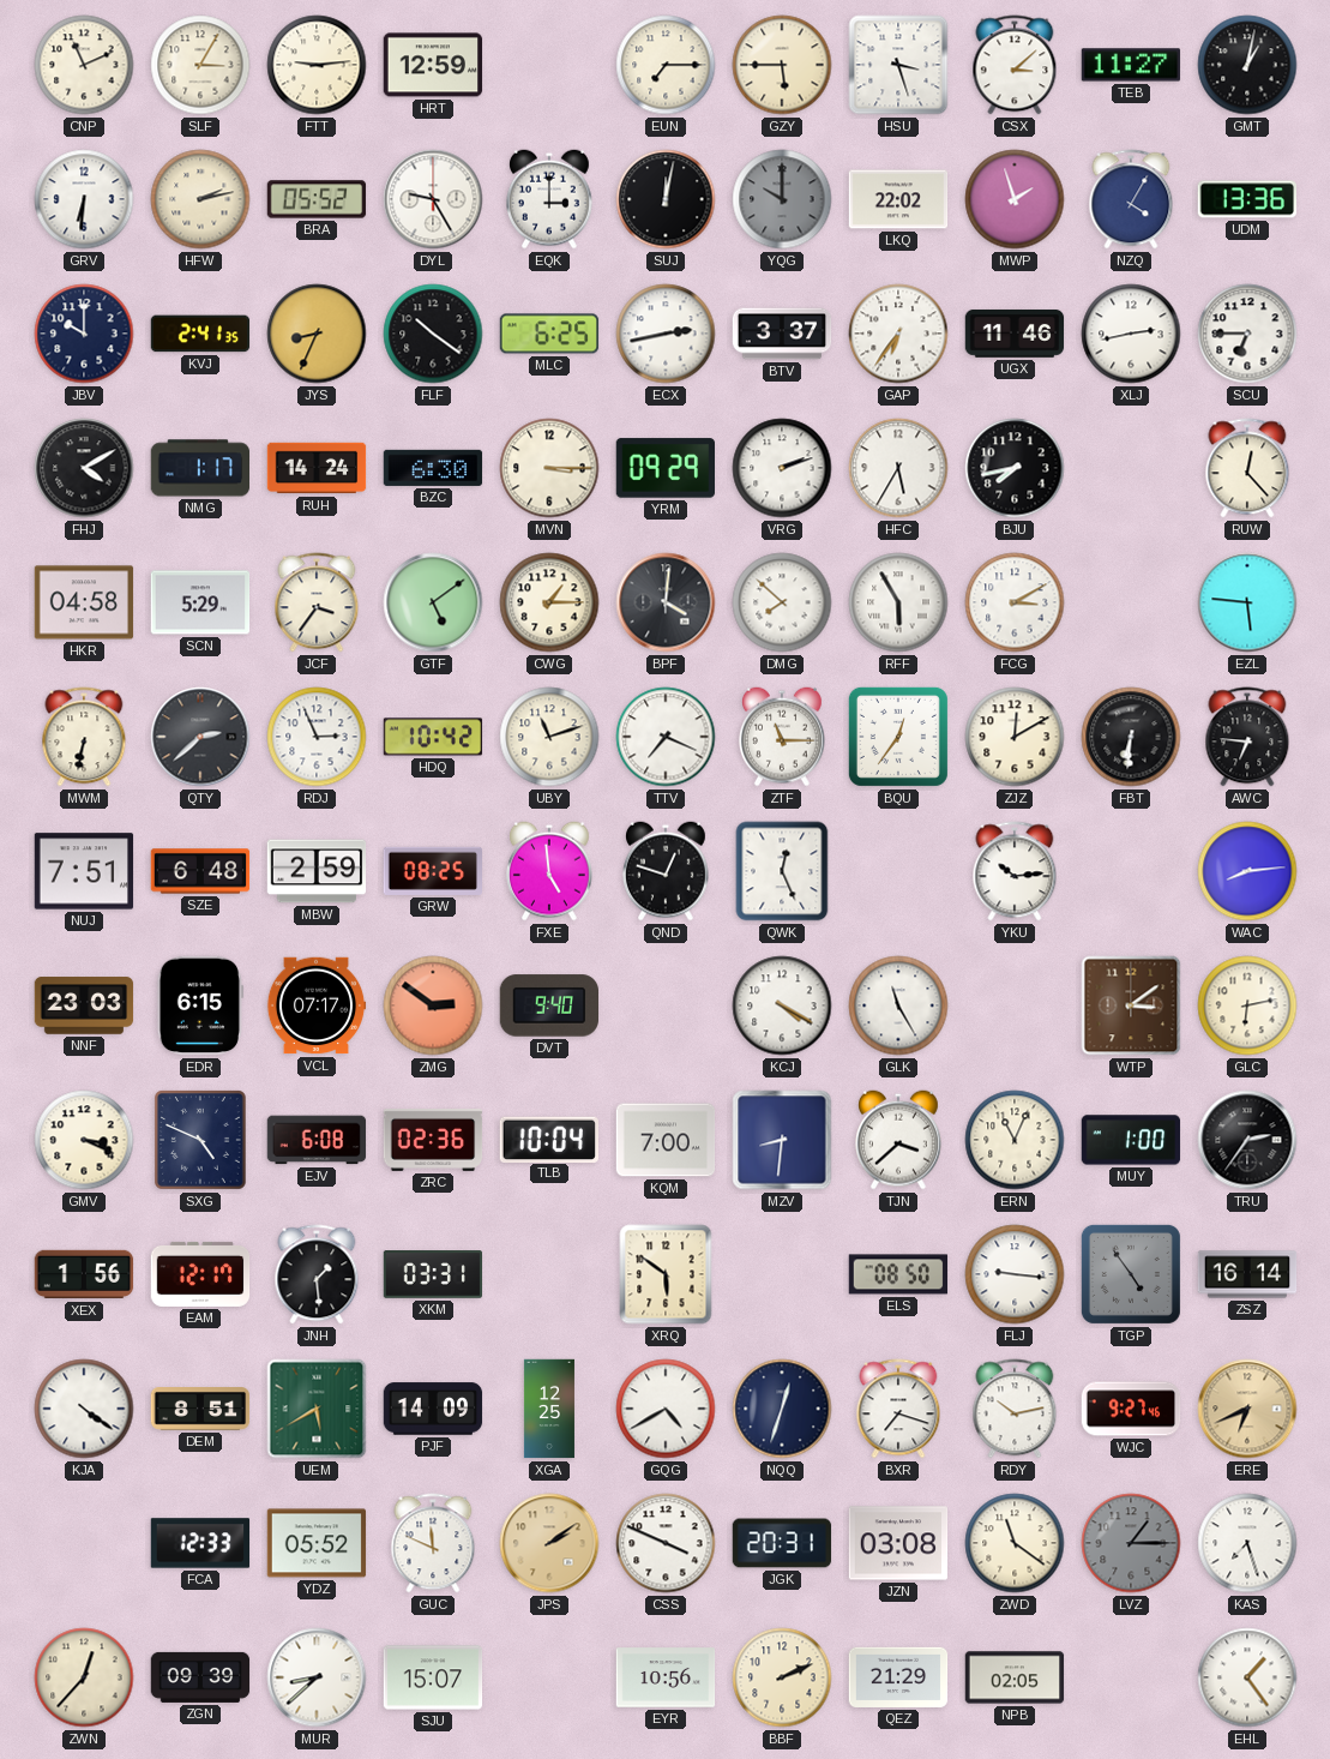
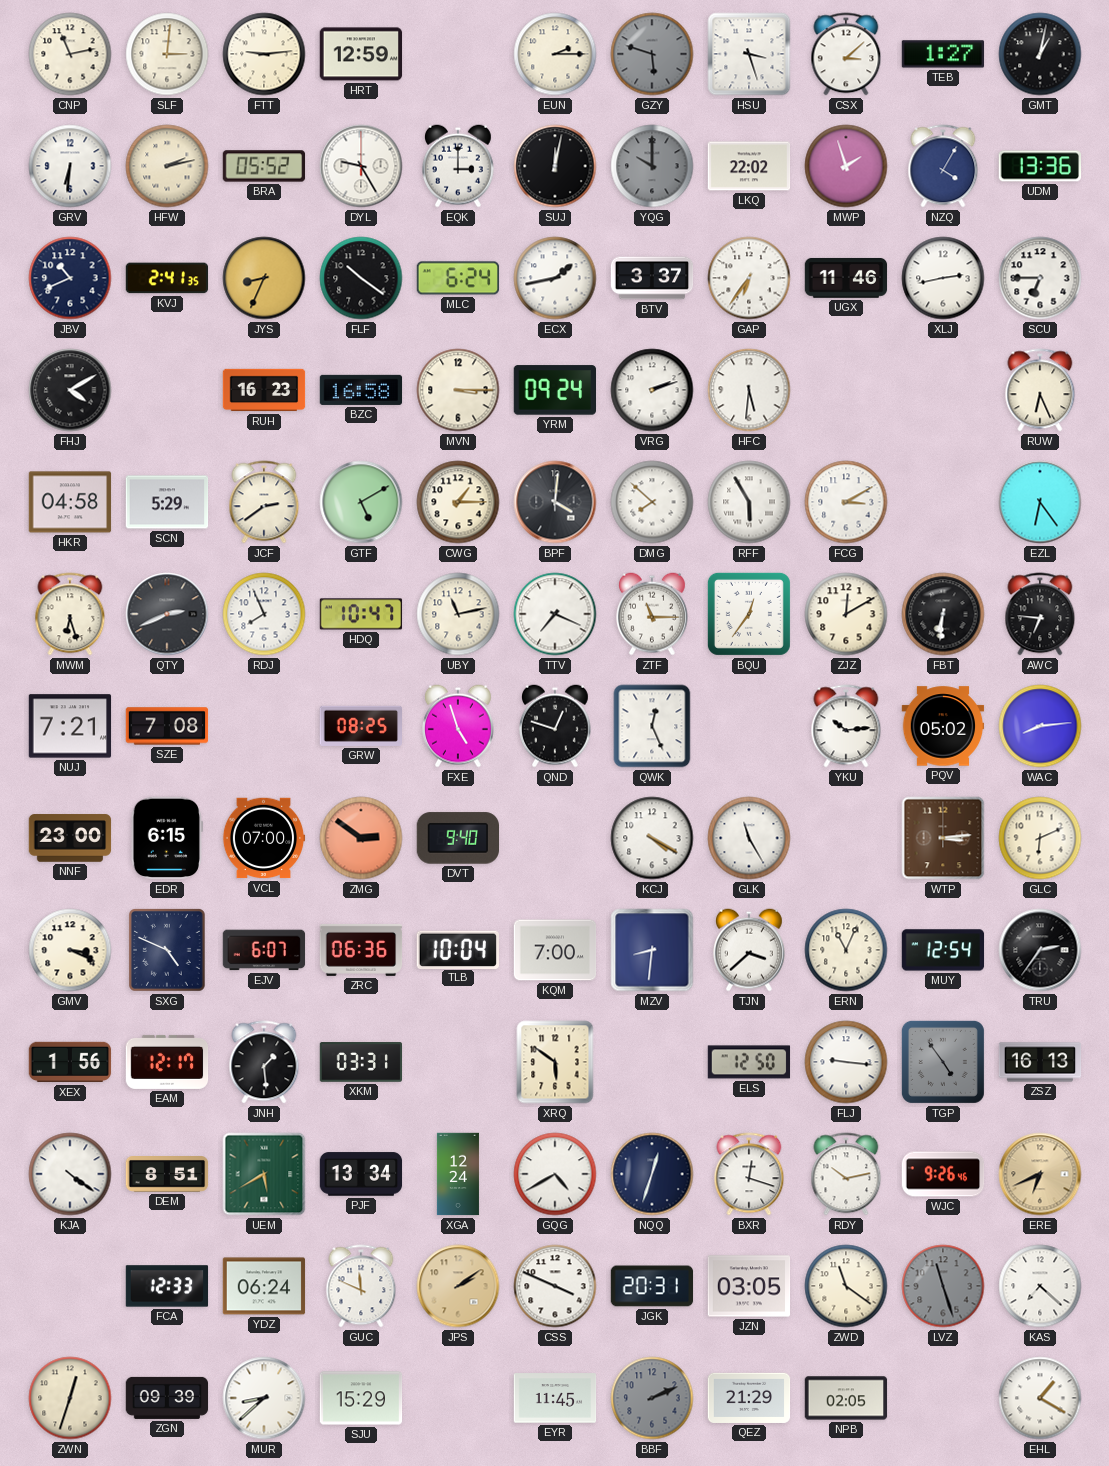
CNP: 11:11 -> 11:13 (70, 54)
SLF: 3:05 -> 3:01 (167, 54)
EUN: 7:15 -> 2:15 (555, 54)
GZY: 5:45 -> 5:48 (652, 54)
GZY dial: cream -> grey (652, 54)
TEB: 11:27 -> 1:27 (943, 54)
JBV: 10:00 -> 10:41 (70, 278)
MLC: 6:25 -> 6:24 (458, 278)
ECX: 2:43 -> 1:43 (555, 278)
NMG: 1:17 -> none (200, 468)
RUH: 14:24 -> 16:23 (264, 390)
BZC: 6:30 -> 16:58 (361, 390)
YRM: 09:29 -> 09:24 (554, 390)
HFC: 5:35 -> 5:31 (749, 390)
BJU: 7:43 -> none (1015, 468)
RUW: 12:23 -> 6:26 (1040, 390)
JCF: 3:36 -> 2:39 (264, 502)
GTF: 5:09 -> 5:10 (361, 502)
EZL: 5:46 -> 6:24 (1040, 502)
MWM: 6:32 -> 6:27 (70, 614)
QTY: 2:38 -> 2:41 (167, 614)
RDJ: 2:56 -> 7:56 (264, 614)
HDQ: 10:42 -> 10:47 (361, 614)
UBY: 11:12 -> 11:13 (458, 614)
NUJ: 7:51 -> 7:21 (70, 726)
SZE: 6:48 -> 7:08 (167, 726)
MBW: 2:59 -> none (317, 871)
FXE: 4:59 -> 4:57 (459, 726)
PQV: none -> 05:02 (943, 726)
NNF: 23:03 -> 23:00 (70, 838)
VCL: 07:17 -> 07:00 (264, 838)
WTP: 3:09 -> 3:14 (943, 838)
GLC: 6:13 -> 6:11 (1040, 838)
EJV: 6:08 -> 6:07 (264, 950)
ZRC: 02:36 -> 06:36 (361, 950)
MUY: 1:00 -> 12:54 (943, 950)
ELS: 08:50 -> 12:50 (749, 1062)
ZSZ: 16:14 -> 16:13 (1040, 1062)
PJF: 14:09 -> 13:34 (361, 1174)
XGA: 12:25 -> 12:24 (458, 1174)
BXR: 7:18 -> 12:18 (749, 1174)
WJC: 9:27 -> 9:26 (943, 1174)
YDZ: 05:52 -> 06:24 (264, 1286)
JZN: 03:08 -> 03:05 (749, 1286)
LVZ: 1:15 -> 11:27 (943, 1286)
KAS: 7:27 -> 7:22 (1040, 1286)
ZWN: 12:37 -> 12:33 (70, 1398)
SJU: 15:07 -> 15:29 (361, 1398)
EYR: 10:56 -> 11:45 (555, 1398)
BBF dial: cream -> grey (652, 1398)
EHL: 1:24 -> 1:20 (1040, 1398)
